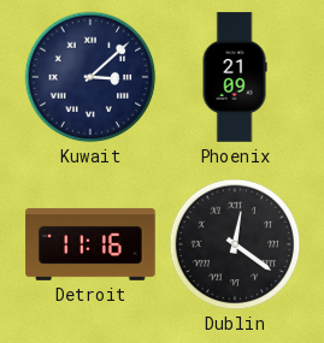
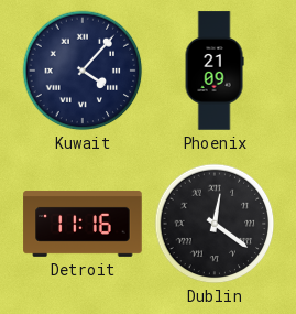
Kuwait: 3:08 -> 4:07 (83, 71)
